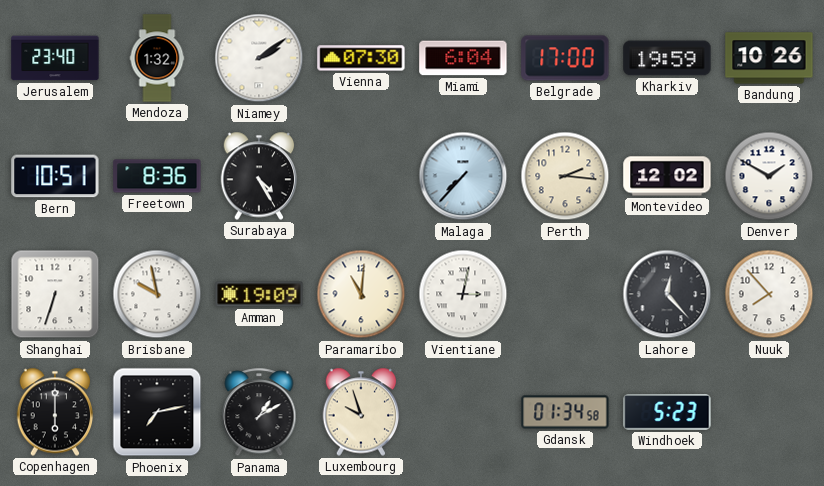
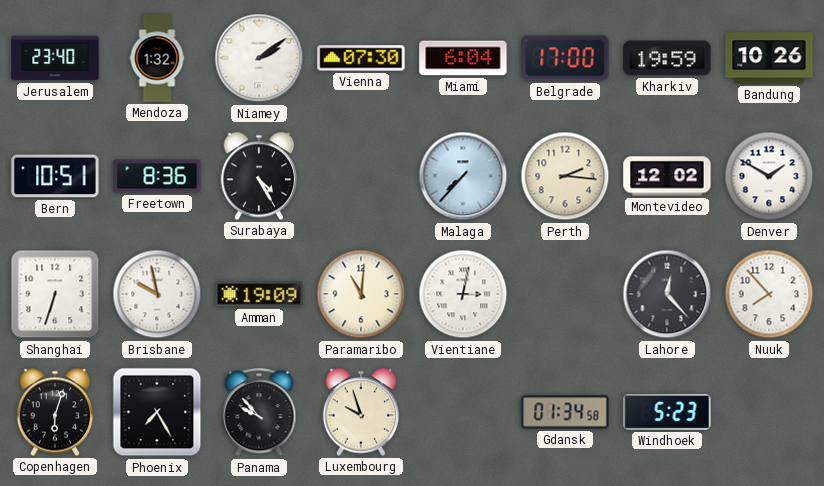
Copenhagen: 6:00 -> 6:03 (55, 412)
Phoenix: 7:13 -> 7:25 (157, 412)
Panama: 1:10 -> 9:53 (259, 413)
